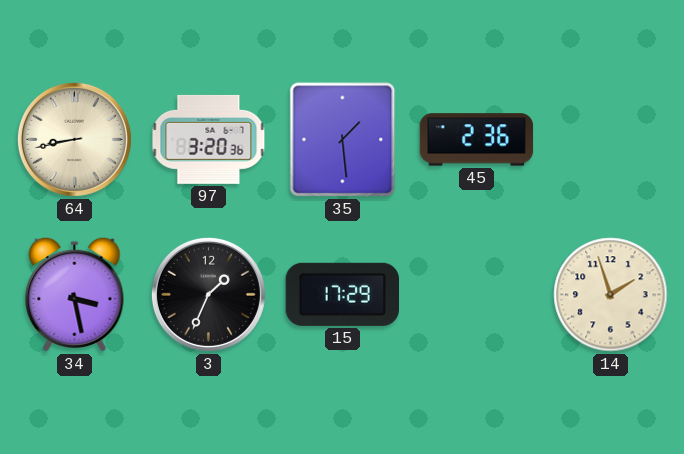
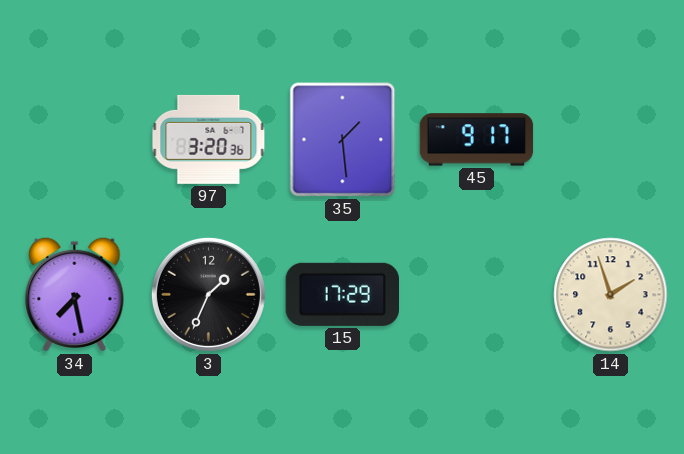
64: 8:43 -> none (74, 139)
45: 2:36 -> 9:17 (477, 140)
34: 3:28 -> 7:28 (75, 294)
